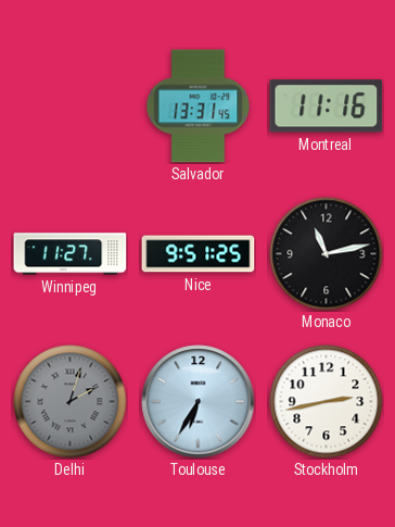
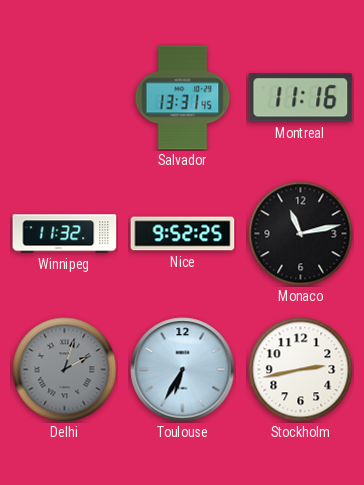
Winnipeg: 11:27 -> 11:32 (65, 234)
Nice: 9:51 -> 9:52 (183, 234)
